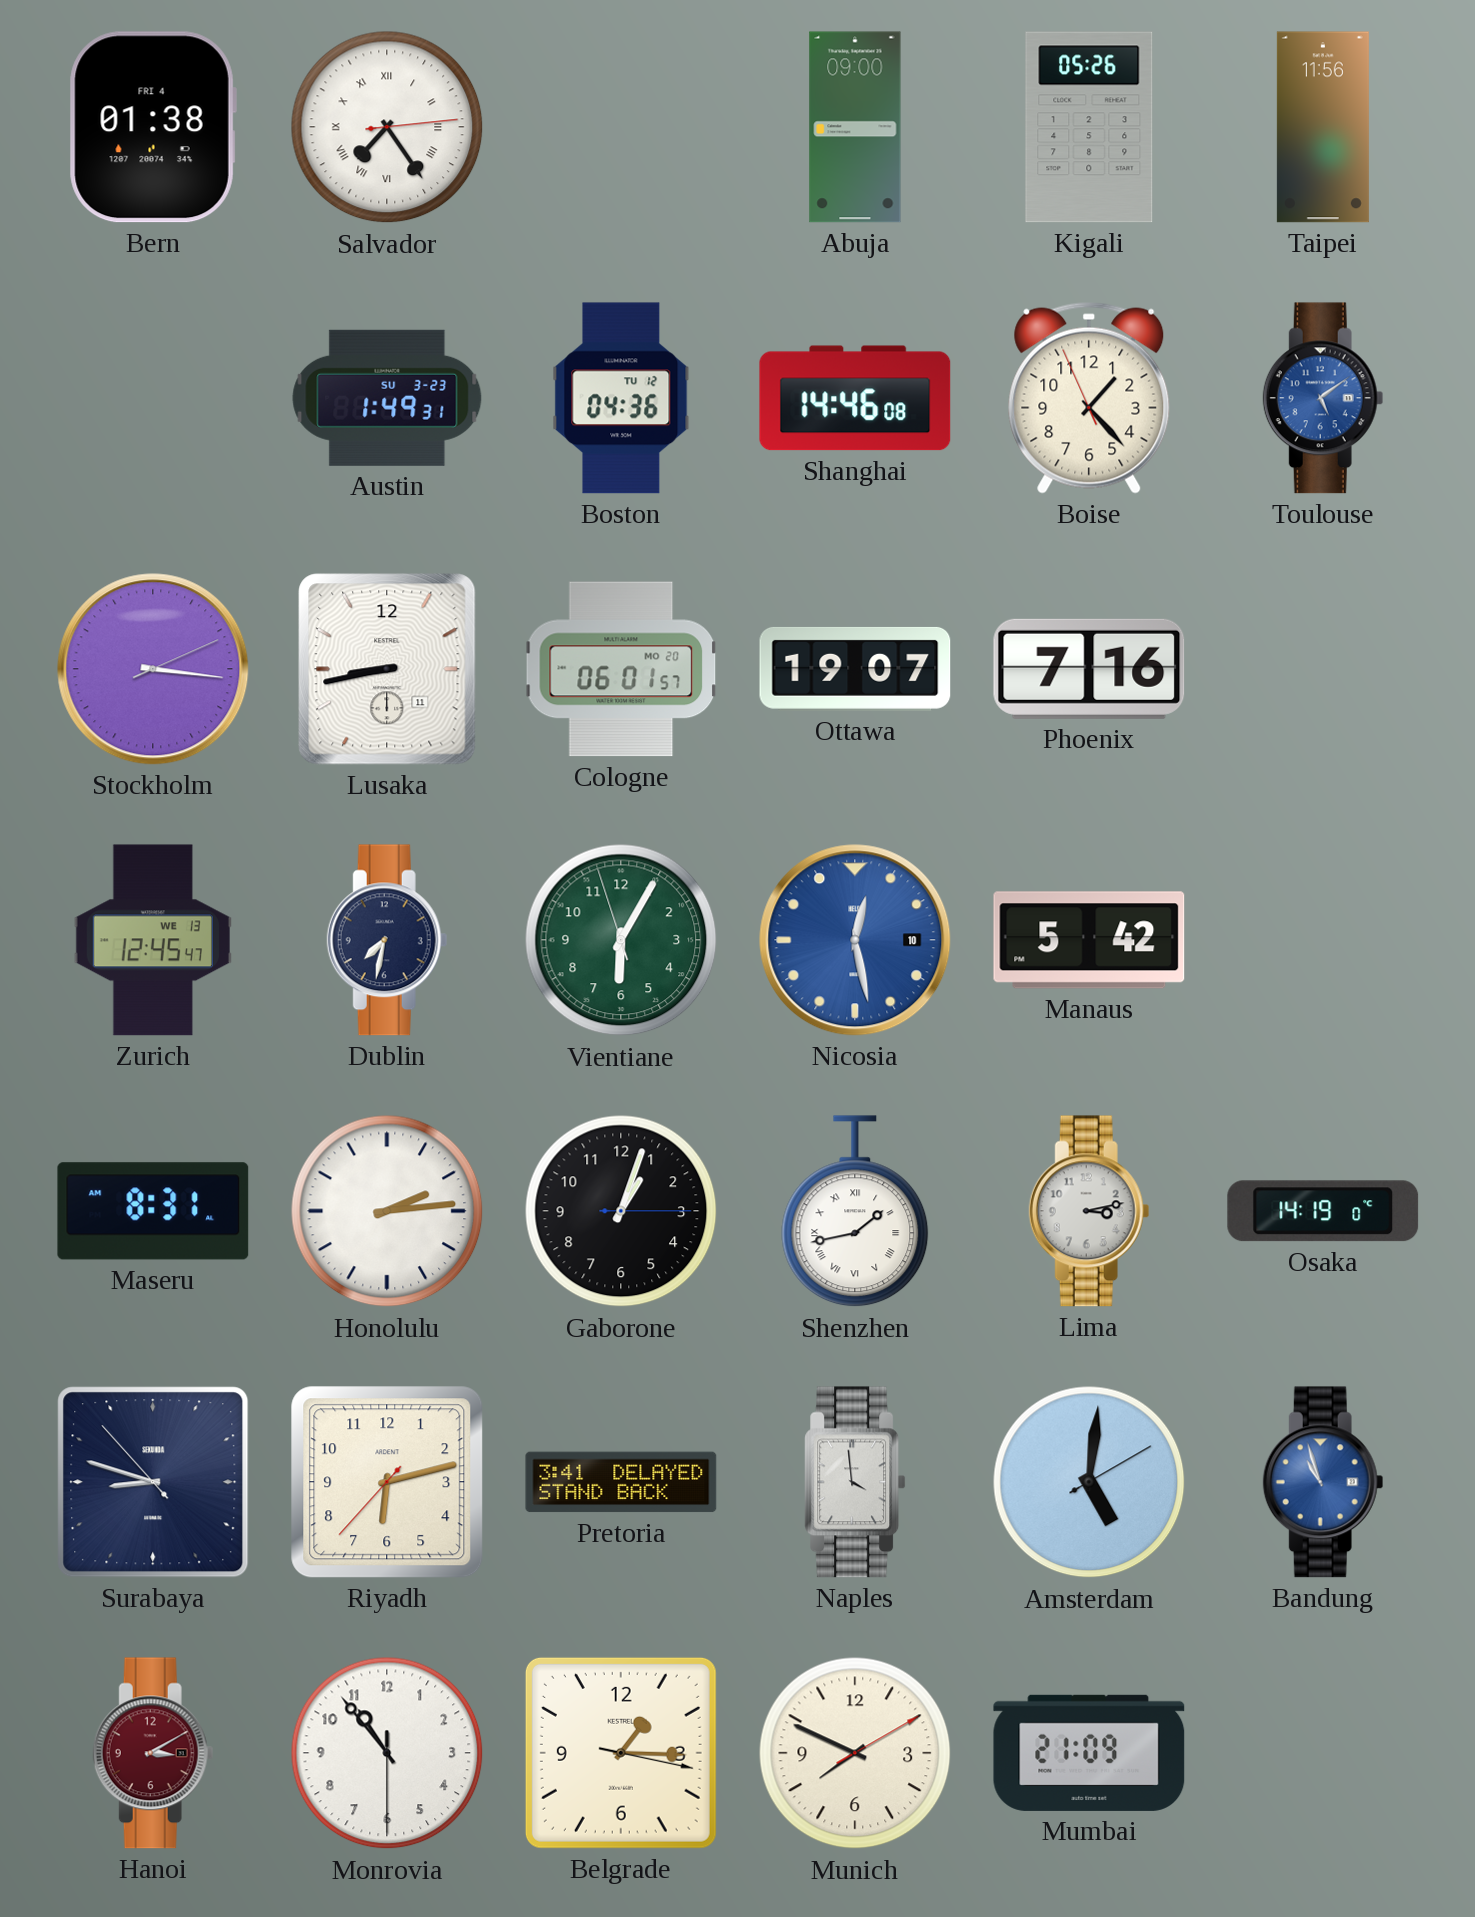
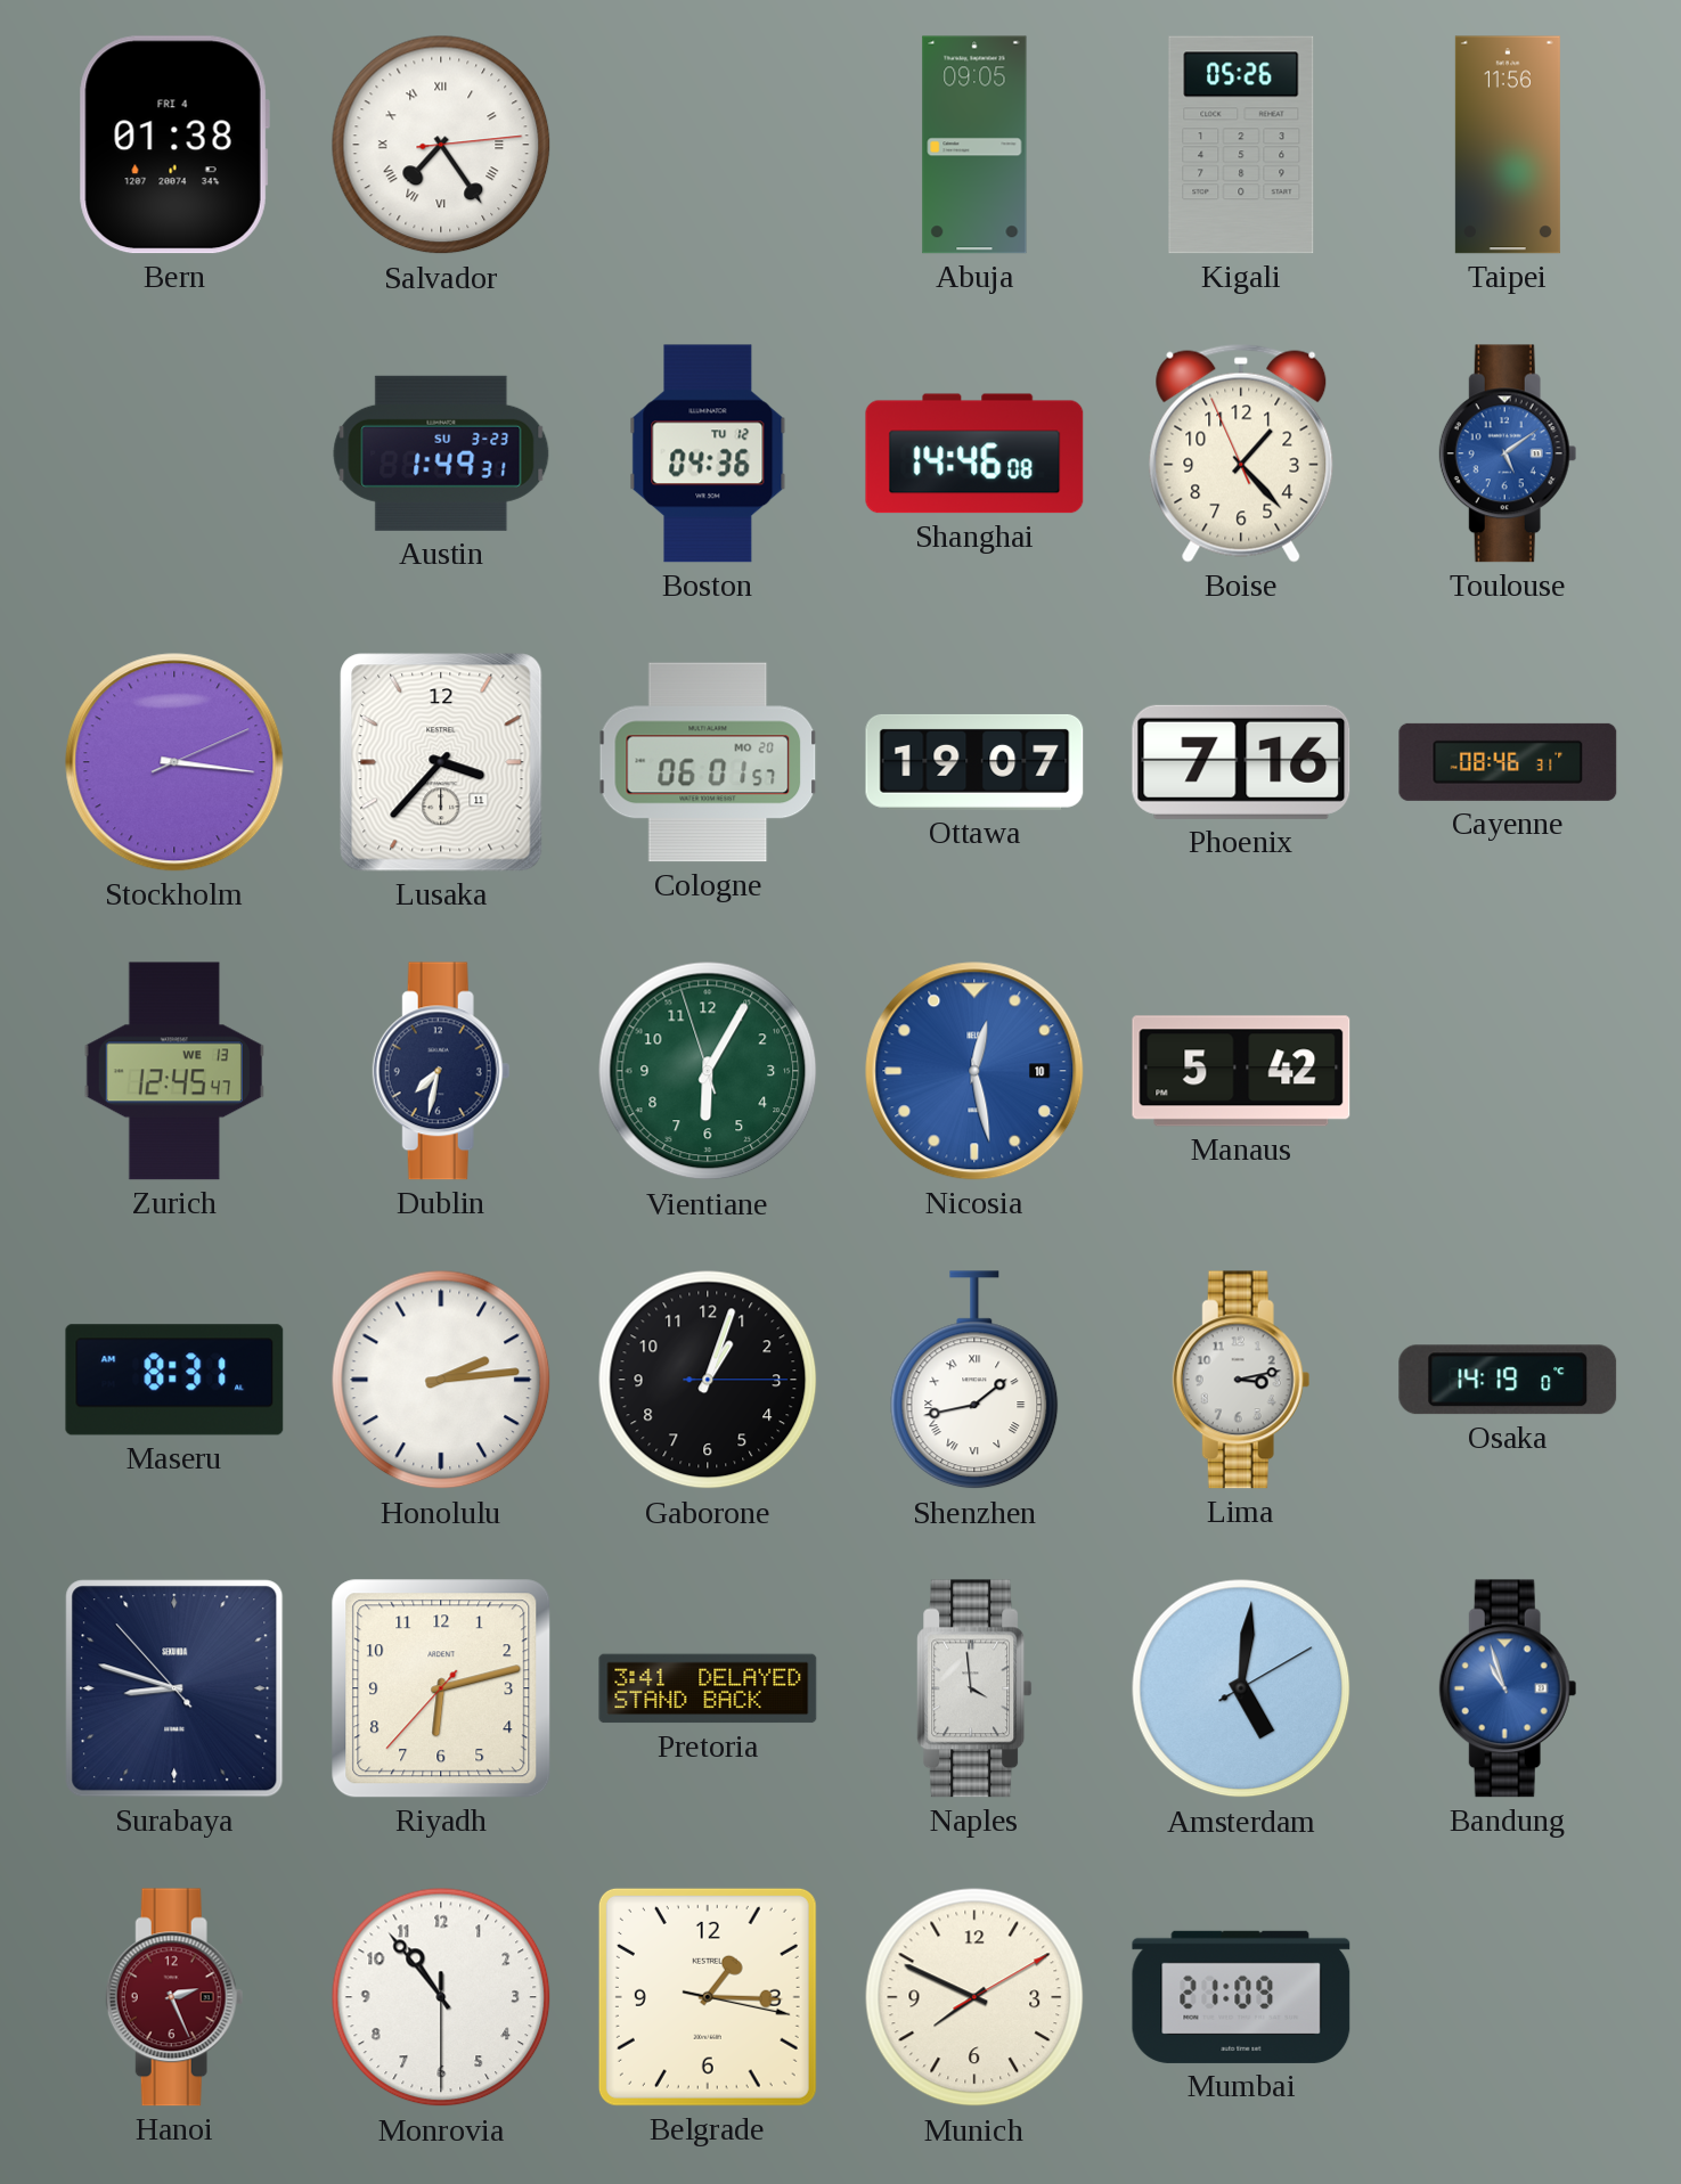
Abuja: 09:00 -> 09:05 (974, 145)
Lusaka: 8:43 -> 3:37 (441, 762)
Cayenne: none -> 08:46 (1508, 762)
Hanoi: 3:10 -> 2:26 (174, 1997)
